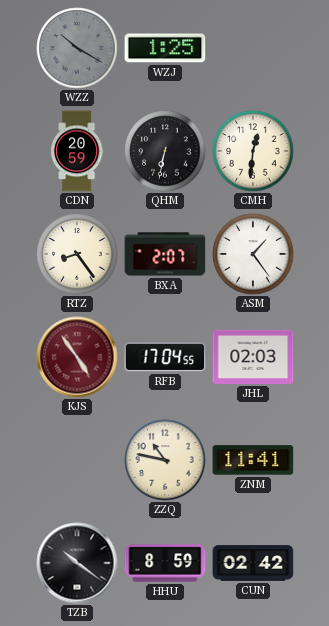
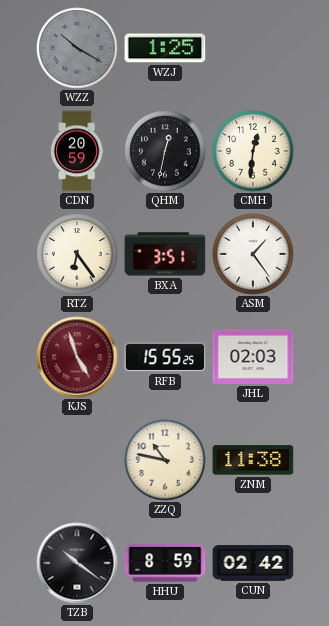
QHM: 6:32 -> 12:32 (165, 151)
RTZ: 8:24 -> 6:24 (77, 254)
BXA: 2:07 -> 3:51 (165, 254)
KJS: 4:54 -> 4:57 (77, 357)
RFB: 17:04 -> 15:55 (165, 357)
ZNM: 11:41 -> 11:38 (253, 460)
